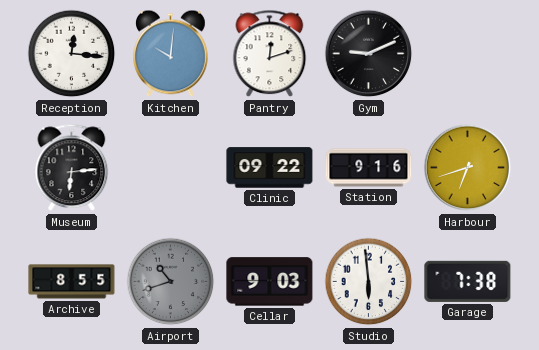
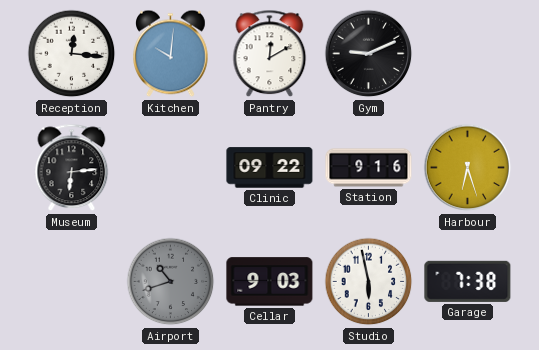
Pantry: 12:12 -> 12:10 (270, 54)
Harbour: 6:42 -> 6:27 (468, 168)
Archive: 8:55 -> none (72, 282)
Studio: 5:59 -> 5:58 (369, 282)
